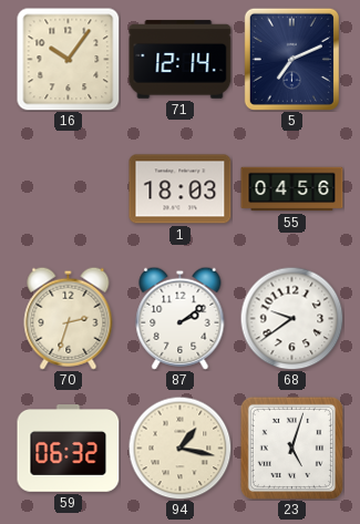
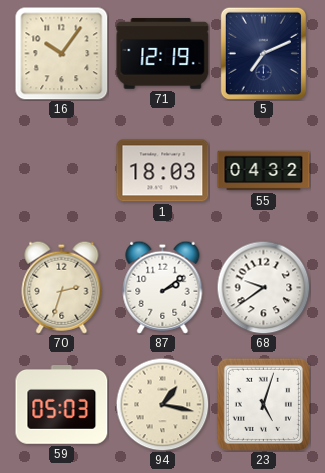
71: 12:14 -> 12:19 (163, 54)
55: 04:56 -> 04:32 (264, 171)
59: 06:32 -> 05:03 (62, 405)
